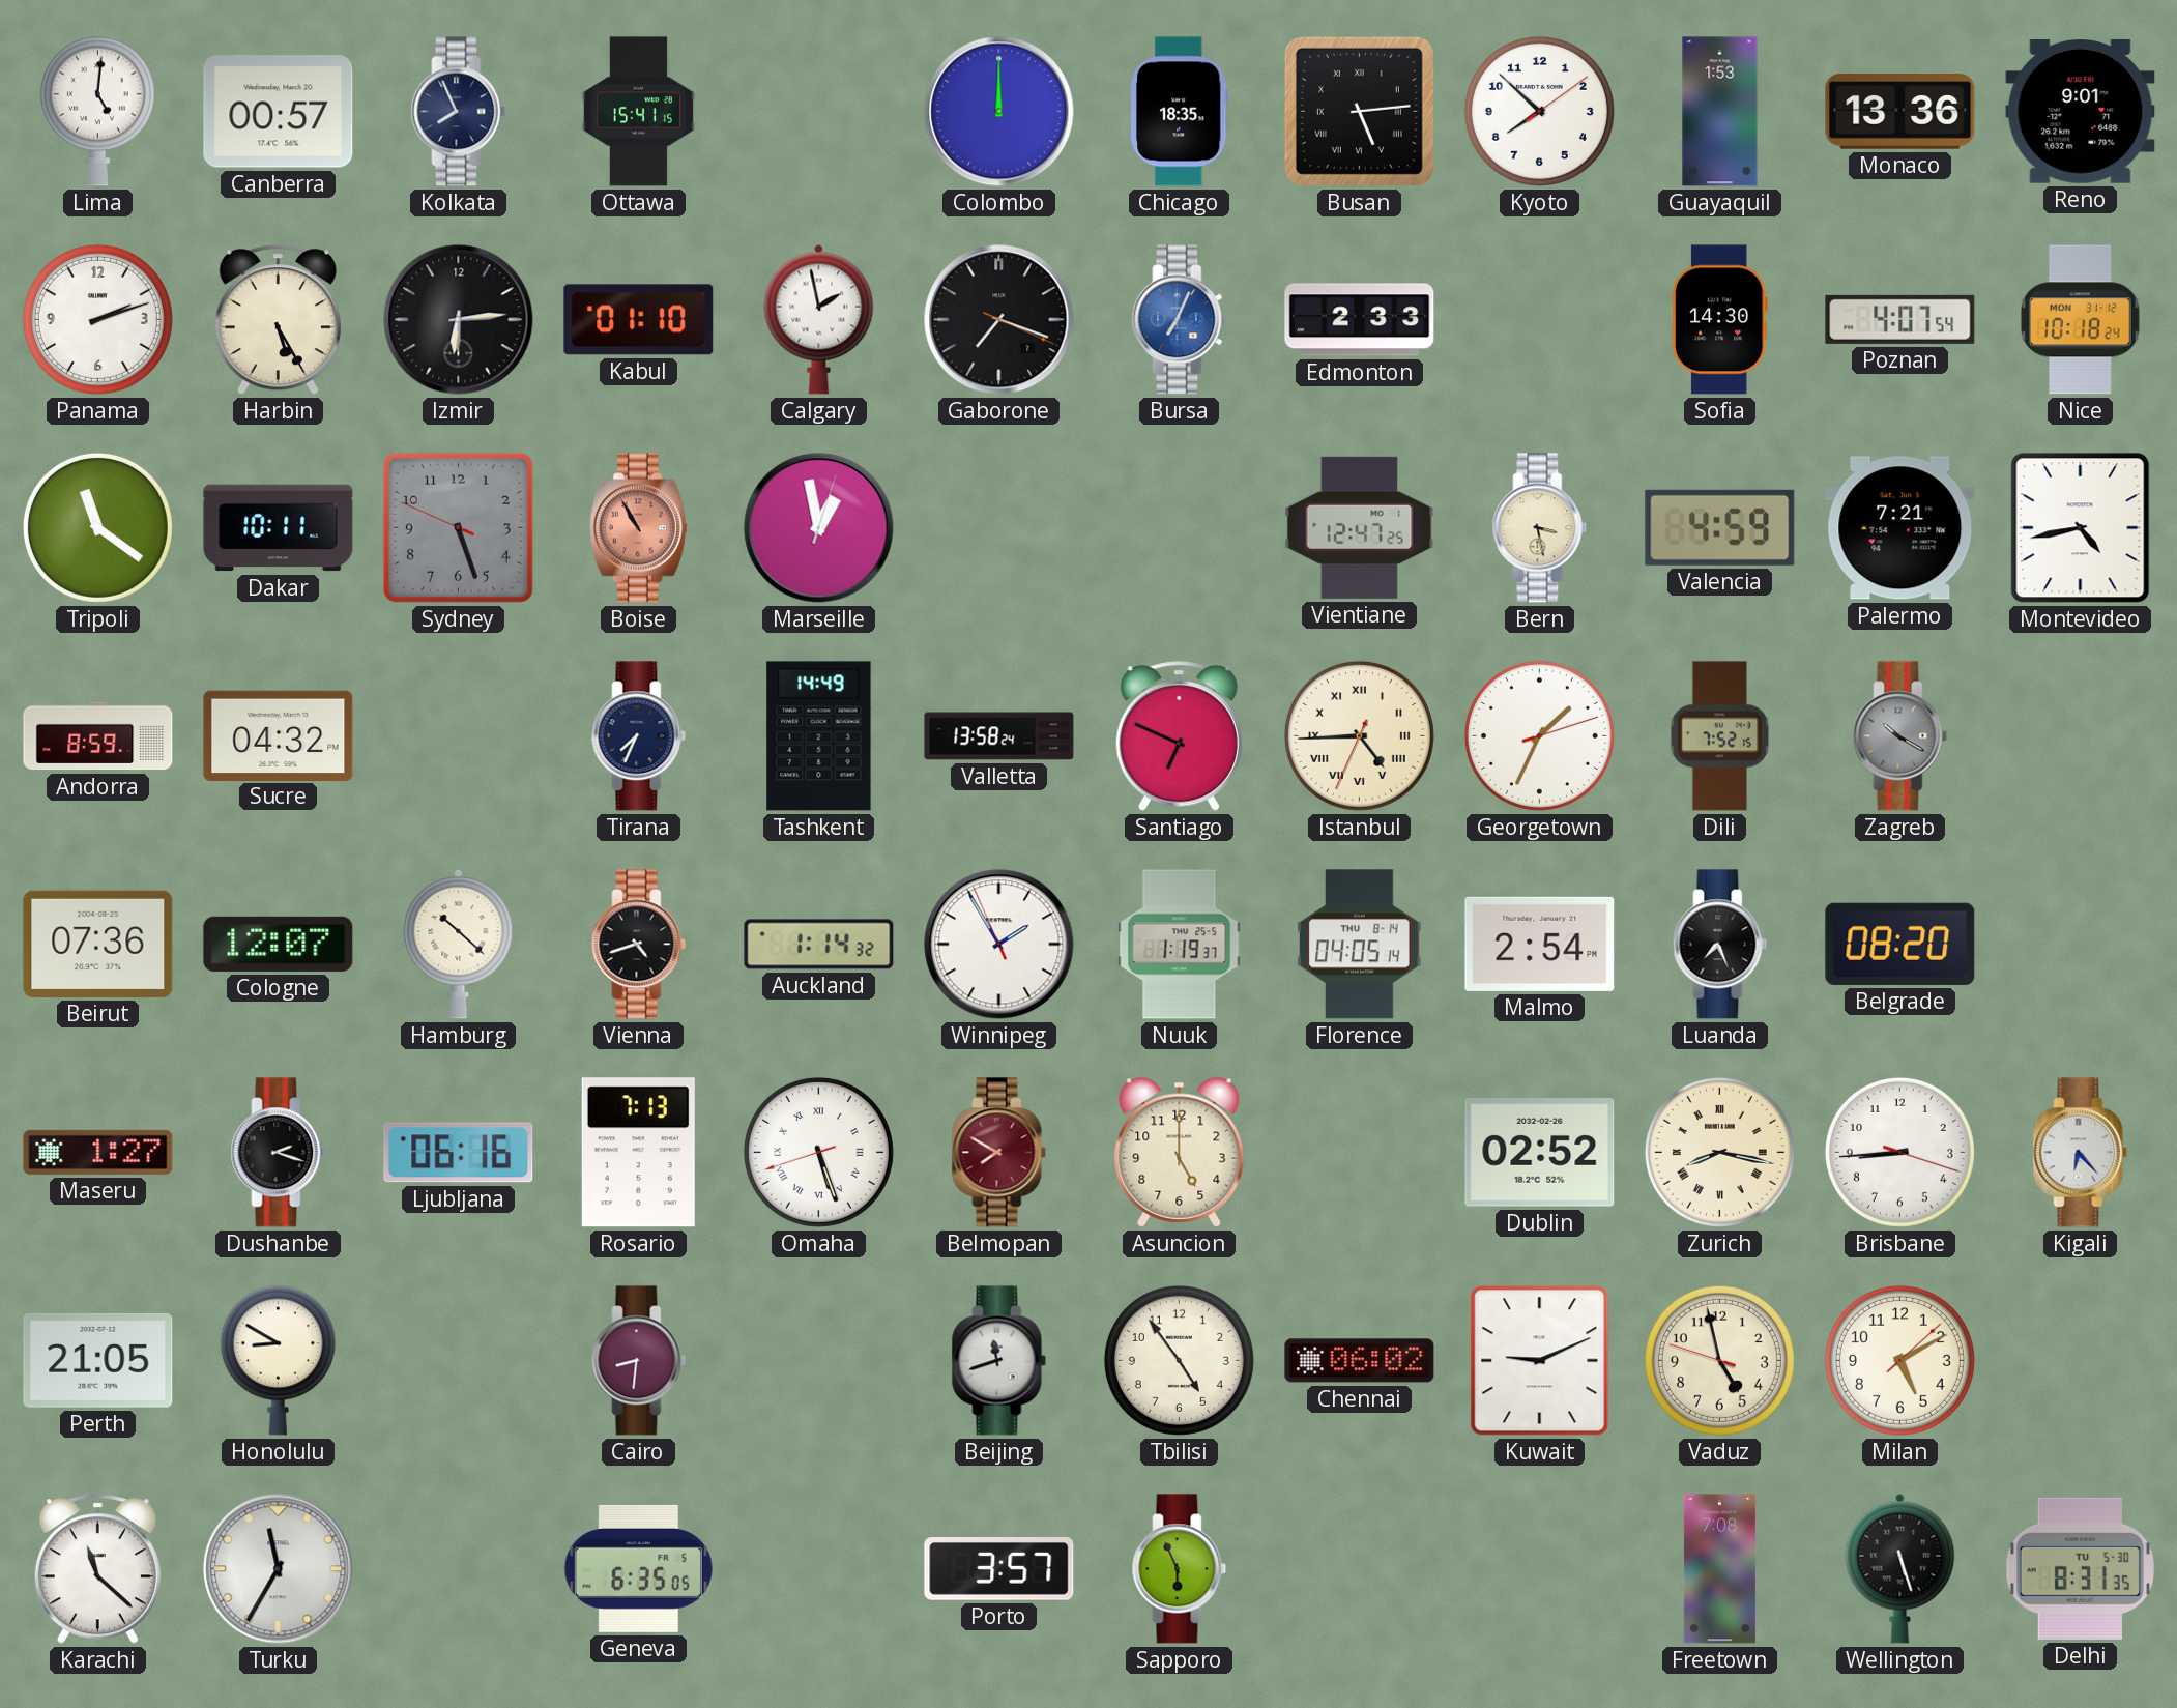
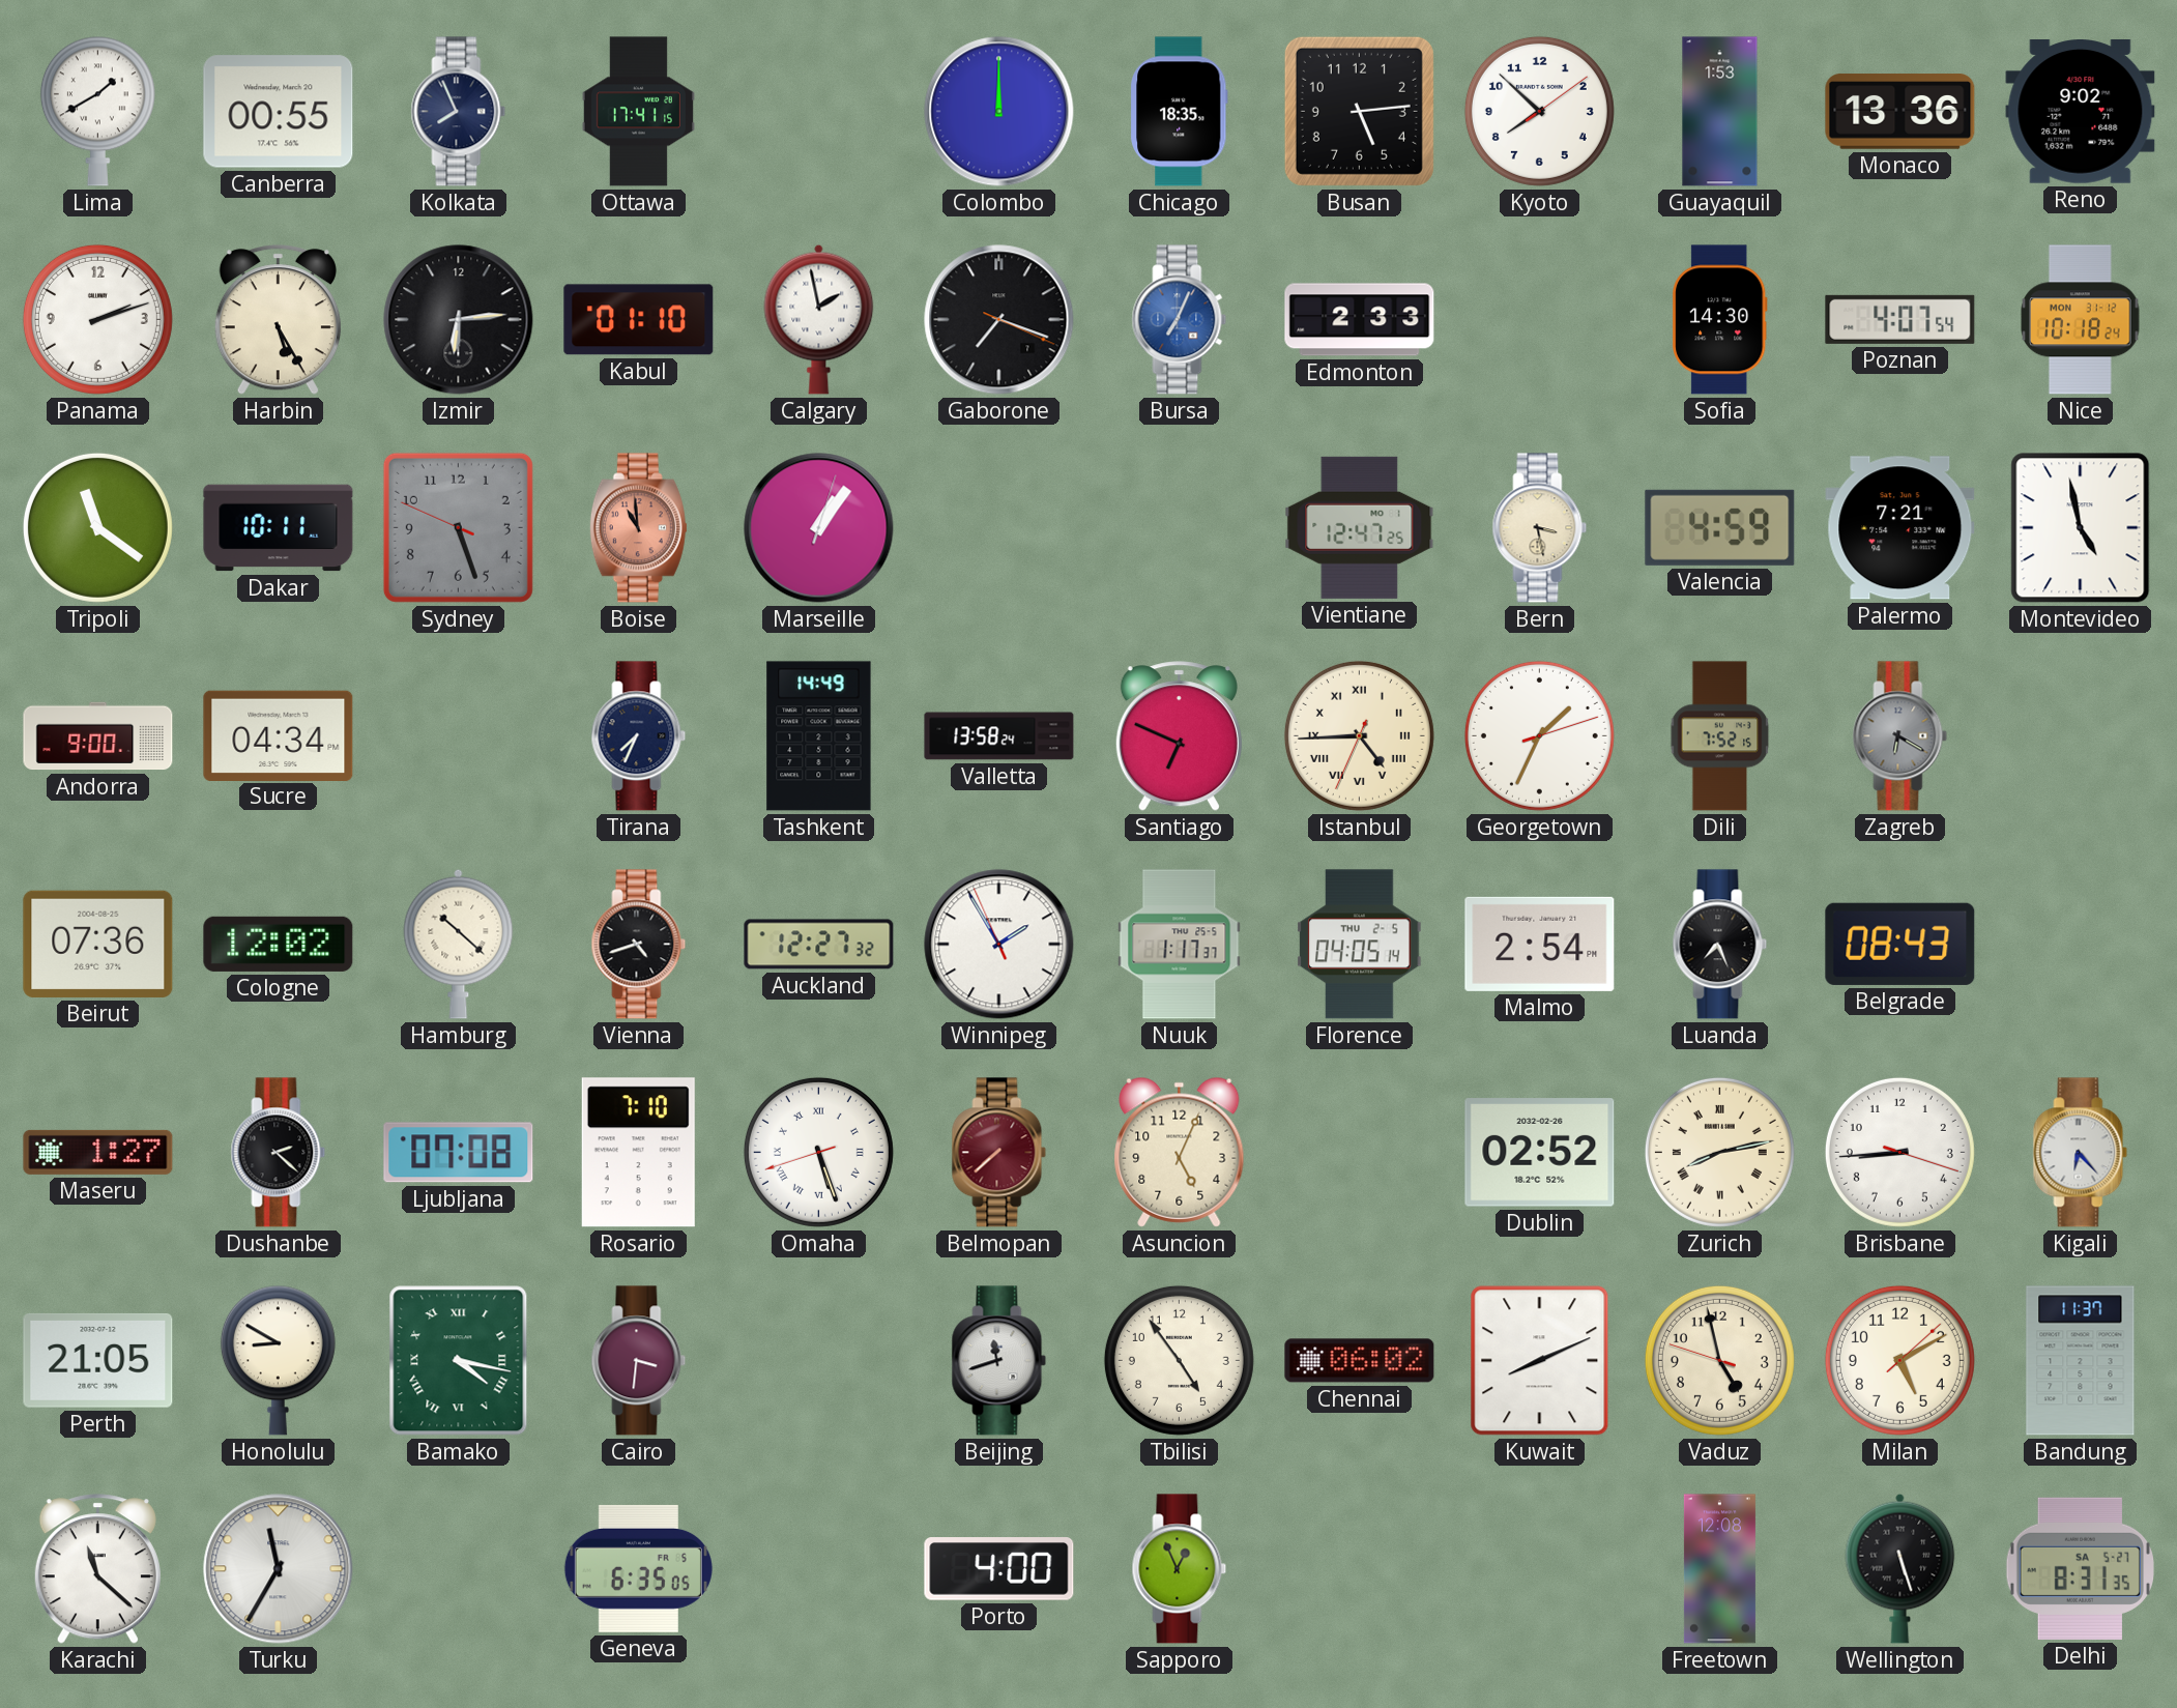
Lima: 5:01 -> 1:40 (97, 111)
Canberra: 00:57 -> 00:55 (279, 112)
Ottawa: 15:41 -> 17:41 (638, 112)
Busan numerals: Roman -> Arabic (1359, 111)
Reno: 9:01 -> 9:02 (2081, 112)
Boise: 10:55 -> 10:59 (638, 528)
Marseille: 12:58 -> 1:06 (819, 528)
Montevideo: 4:43 -> 4:58 (2081, 528)
Andorra: 8:59 -> 9:00 (98, 736)
Sucre: 04:32 -> 04:34 (279, 735)
Zagreb: 10:20 -> 6:20 (1900, 736)
Cologne: 12:07 -> 12:02 (279, 944)
Auckland: 1:14 -> 12:27 (819, 945)
Nuuk: 1:19 -> 1:17 (1180, 945)
Florence date: THU 8-14 -> THU 2-5 (1360, 945)
Belgrade: 08:20 -> 08:43 (1900, 944)
Dushanbe: 2:18 -> 2:22 (279, 1153)
Ljubljana: 06:16 -> 07:08 (459, 1153)
Rosario: 7:13 -> 7:10 (638, 1153)
Belmopan: 7:50 -> 7:38 (999, 1153)
Asuncion: 5:00 -> 5:04 (1180, 1152)
Zurich: 8:17 -> 8:13 (1719, 1152)
Bamako: none -> 4:17 (459, 1361)
Cairo: 8:31 -> 3:31 (639, 1361)
Kuwait: 9:11 -> 8:11 (1540, 1361)
Bandung: none -> 11:37 (2081, 1361)
Porto: 3:57 -> 4:00 (999, 1569)
Sapporo: 5:56 -> 12:56 (1180, 1569)
Freetown: 7:08 -> 12:08 (1719, 1569)
Delhi date: TU 5-30 -> SA 5-27 (2080, 1568)
